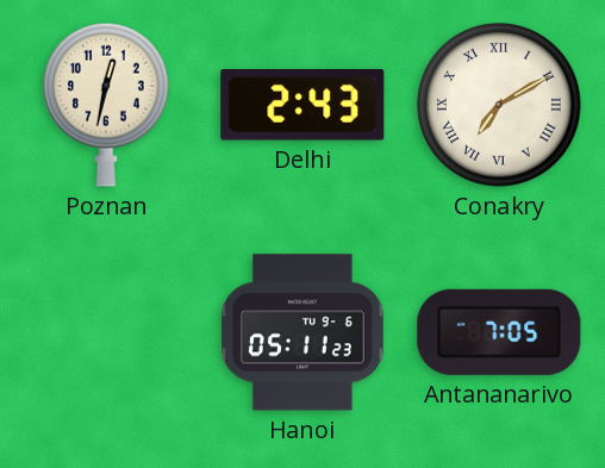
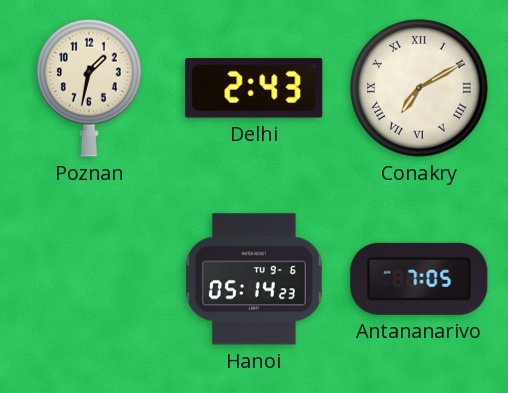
Poznan: 12:32 -> 1:32 (90, 88)
Hanoi: 05:11 -> 05:14 (254, 279)
